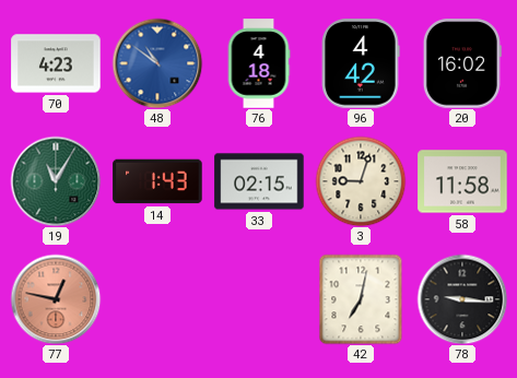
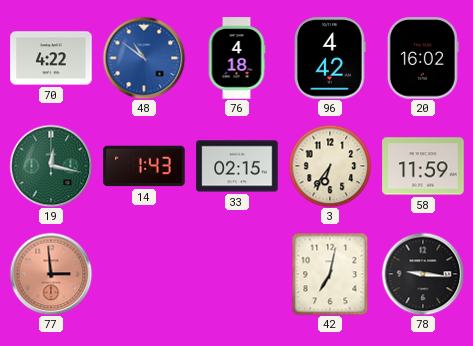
70: 4:23 -> 4:22 (51, 58)
19: 11:05 -> 12:17 (51, 166)
3: 9:03 -> 6:36 (330, 166)
58: 11:58 -> 11:59 (423, 166)
77: 12:47 -> 2:59 (51, 274)
